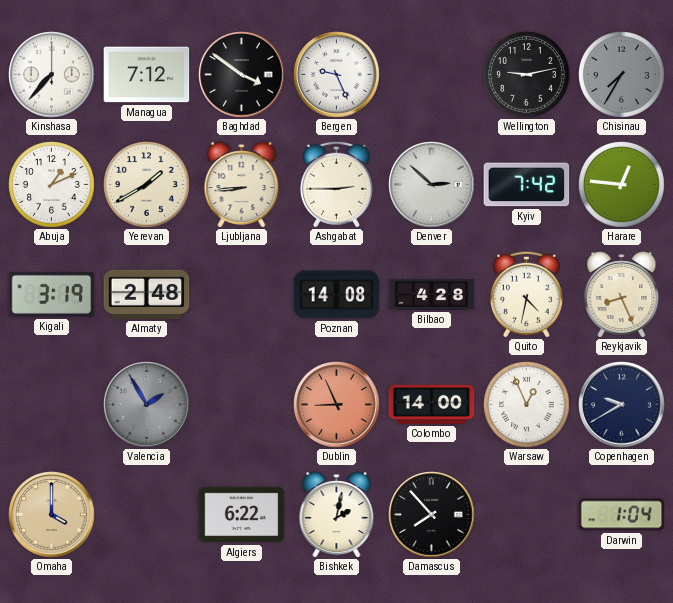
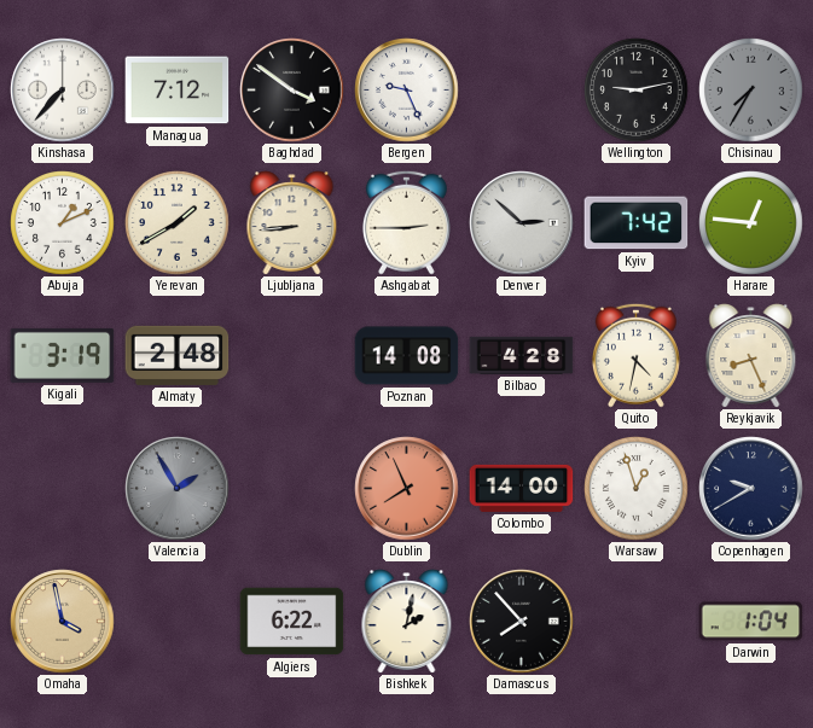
Dublin: 8:56 -> 7:56 (407, 489)
Warsaw: 12:56 -> 12:57 (637, 489)
Omaha: 4:00 -> 3:58 (63, 622)
